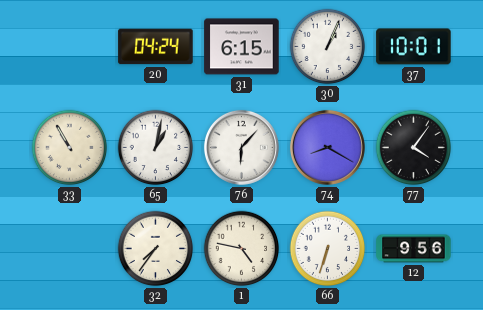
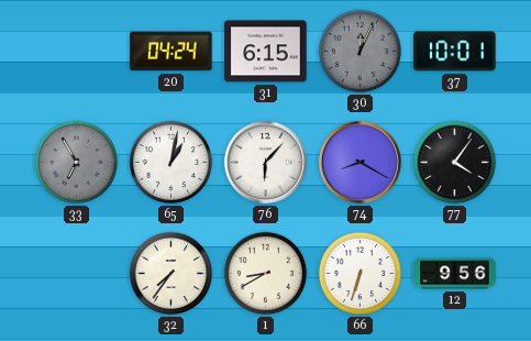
30: 1:04 -> 12:04 (361, 52)
30 dial: white -> grey (361, 52)
33: 10:55 -> 6:55 (77, 163)
33 dial: cream -> grey (77, 163)
1: 4:47 -> 8:40 (266, 274)
